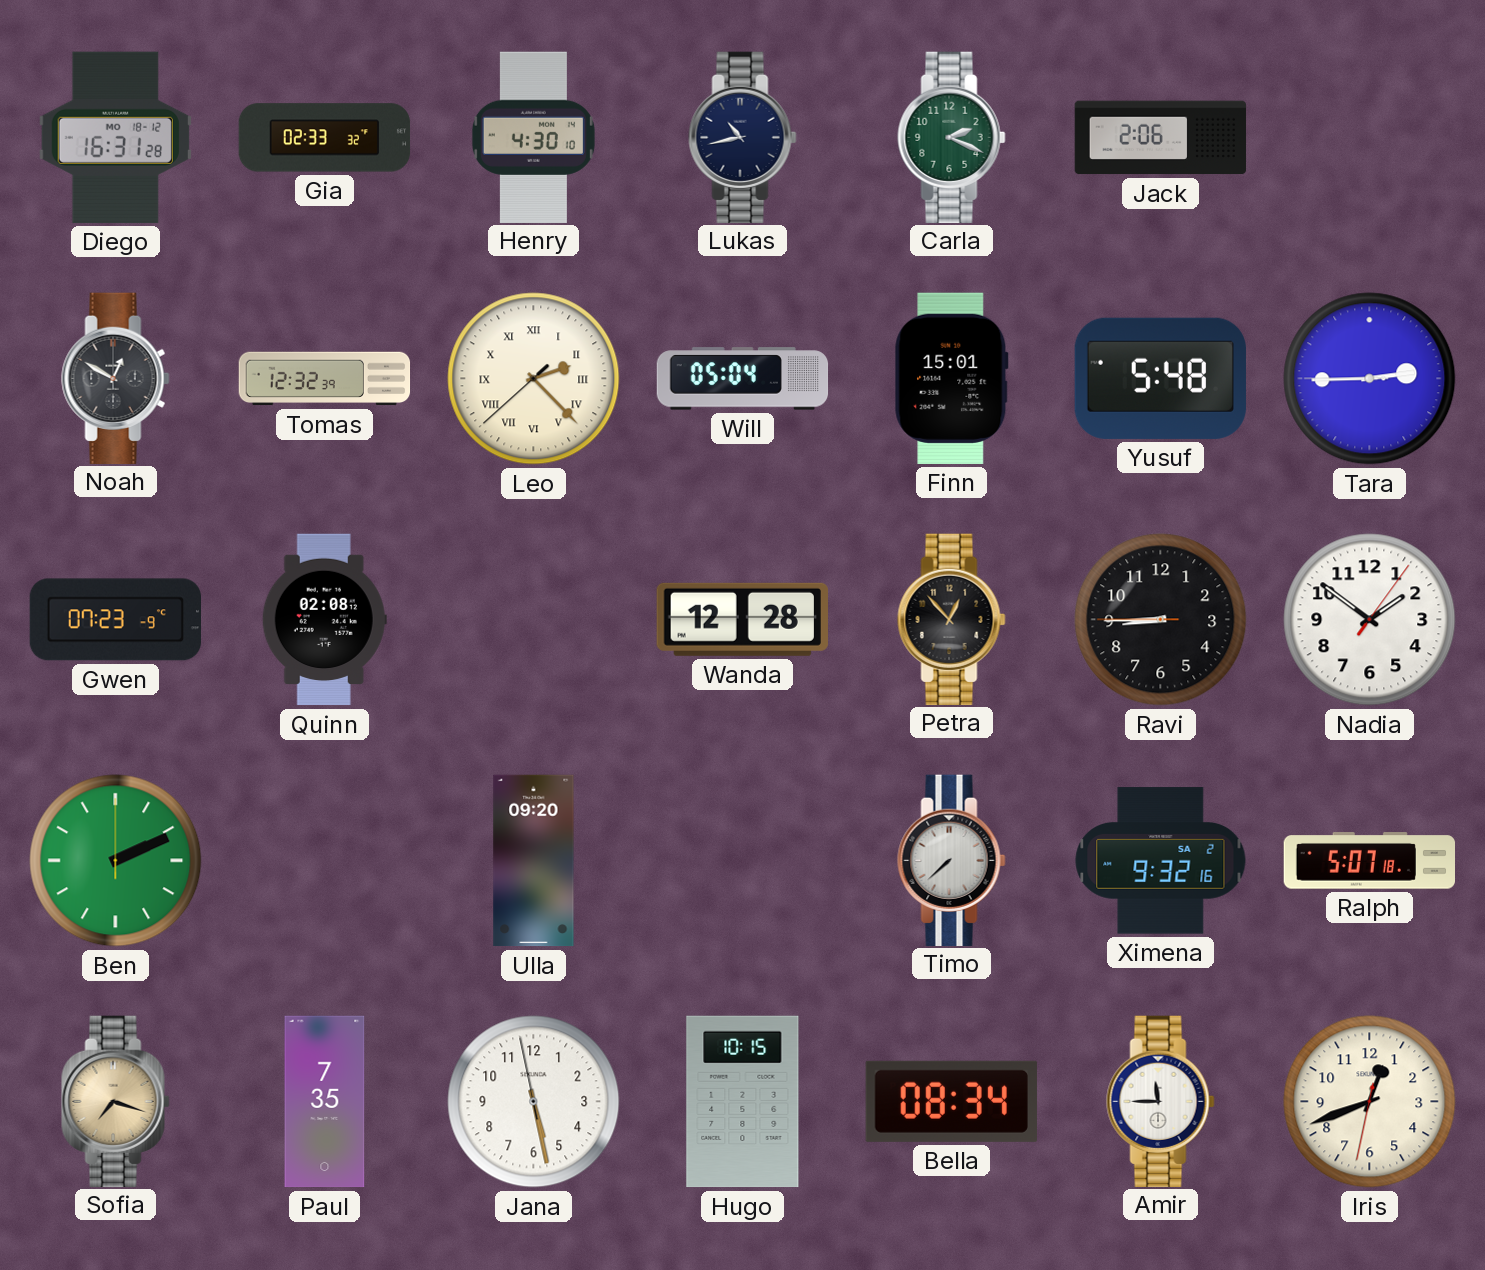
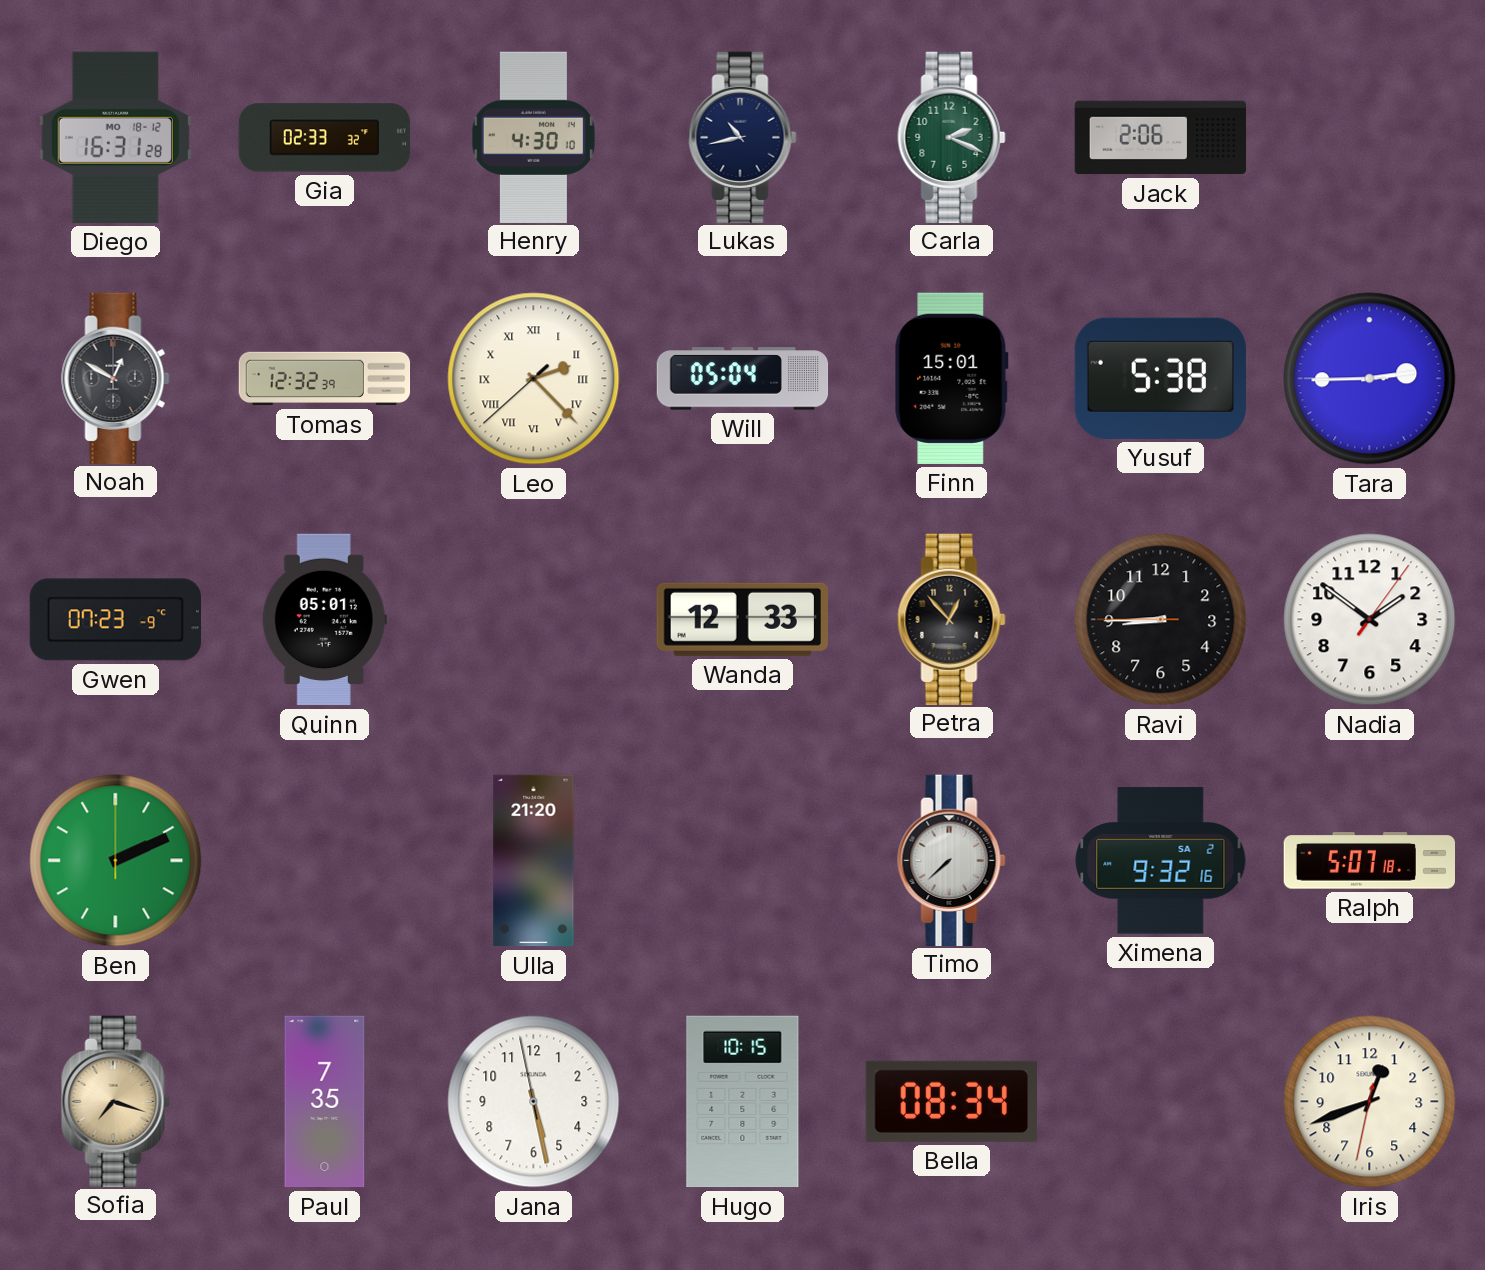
Yusuf: 5:48 -> 5:38 (1160, 378)
Quinn: 02:08 -> 05:01 (324, 620)
Wanda: 12:28 -> 12:33 (742, 619)
Ulla: 09:20 -> 21:20 (534, 861)
Amir: 11:45 -> none (1161, 1101)
